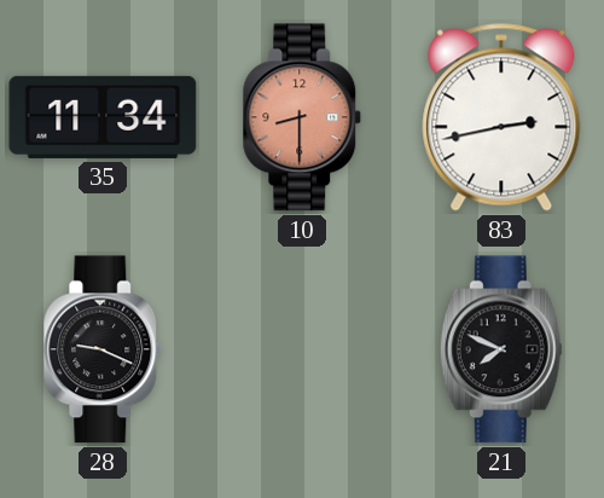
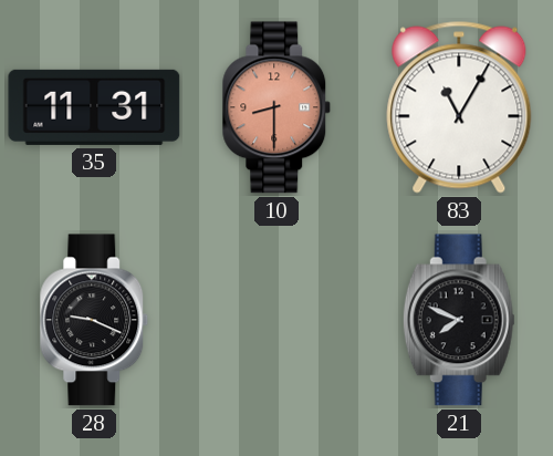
35: 11:34 -> 11:31 (94, 107)
83: 2:43 -> 11:05 (459, 107)
